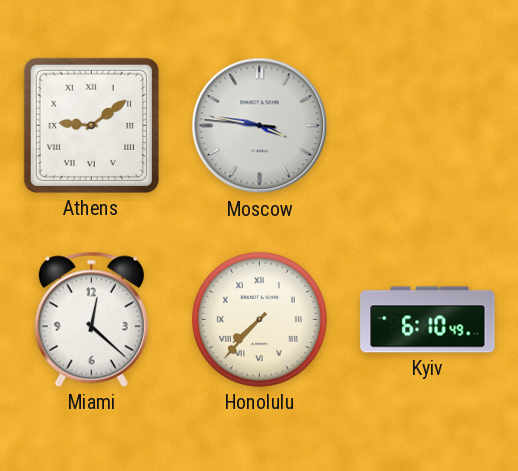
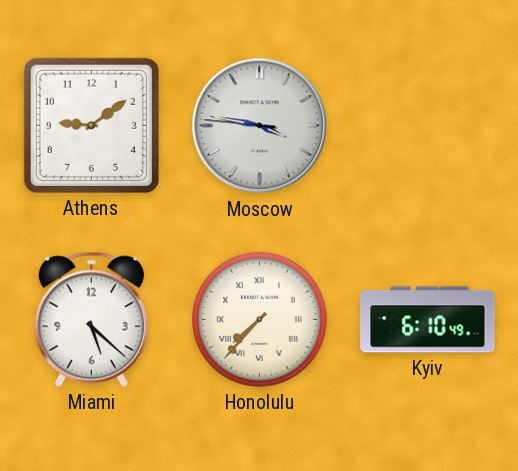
Athens numerals: Roman -> Arabic (91, 125)
Miami: 12:22 -> 5:22 (91, 319)
